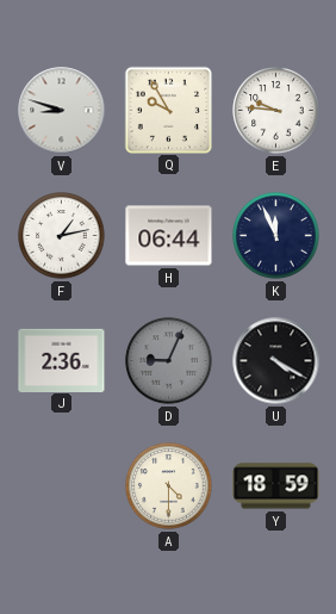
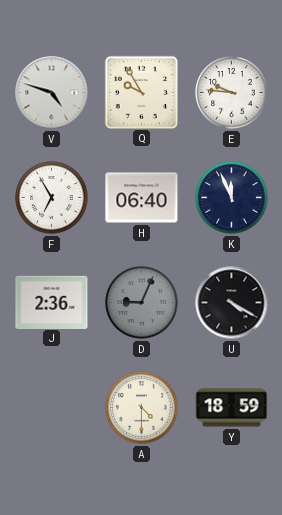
V: 8:48 -> 4:48 (52, 93)
F: 1:13 -> 6:55 (52, 198)
H: 06:44 -> 06:40 (142, 198)
